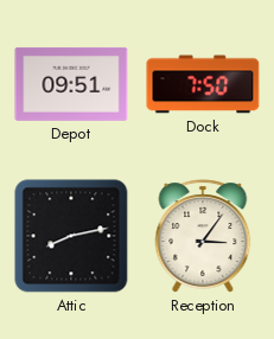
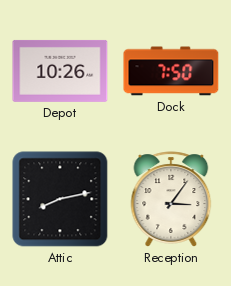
Depot: 09:51 -> 10:26 (60, 71)
